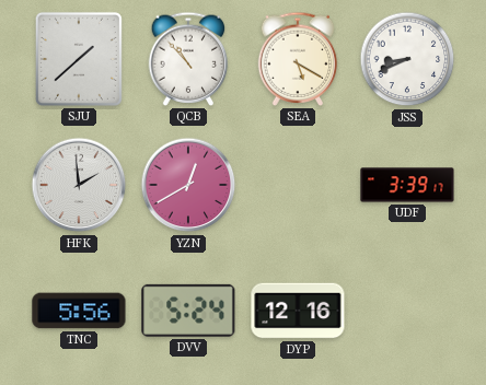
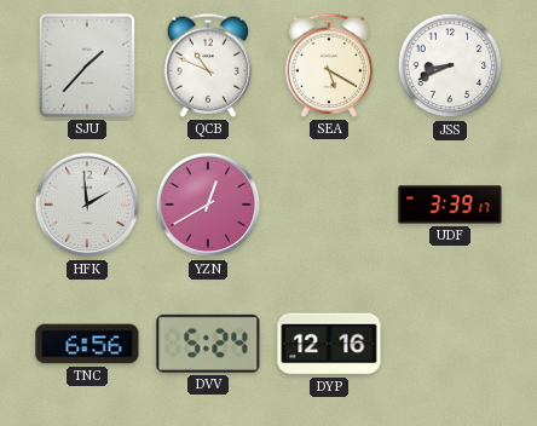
SJU: 1:38 -> 1:37 (87, 65)
QCB: 10:53 -> 10:49 (208, 65)
TNC: 5:56 -> 6:56 (87, 344)
